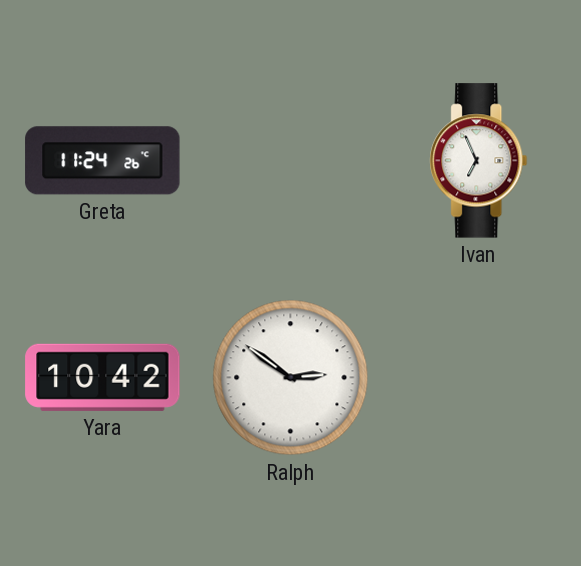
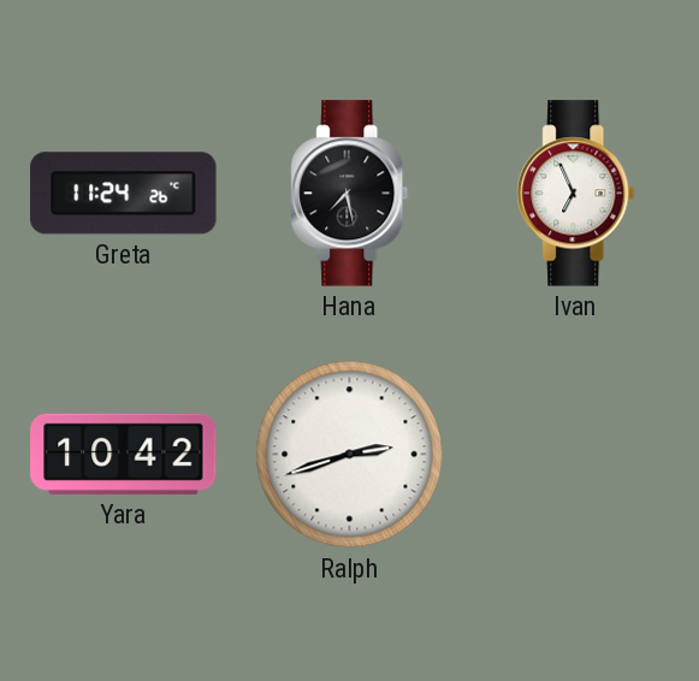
Hana: none -> 7:28 (350, 194)
Ralph: 2:51 -> 2:42 (350, 455)
